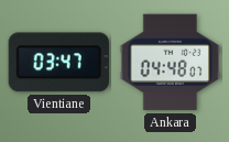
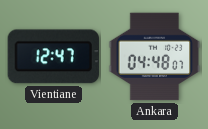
Vientiane: 03:47 -> 12:47 (53, 57)
